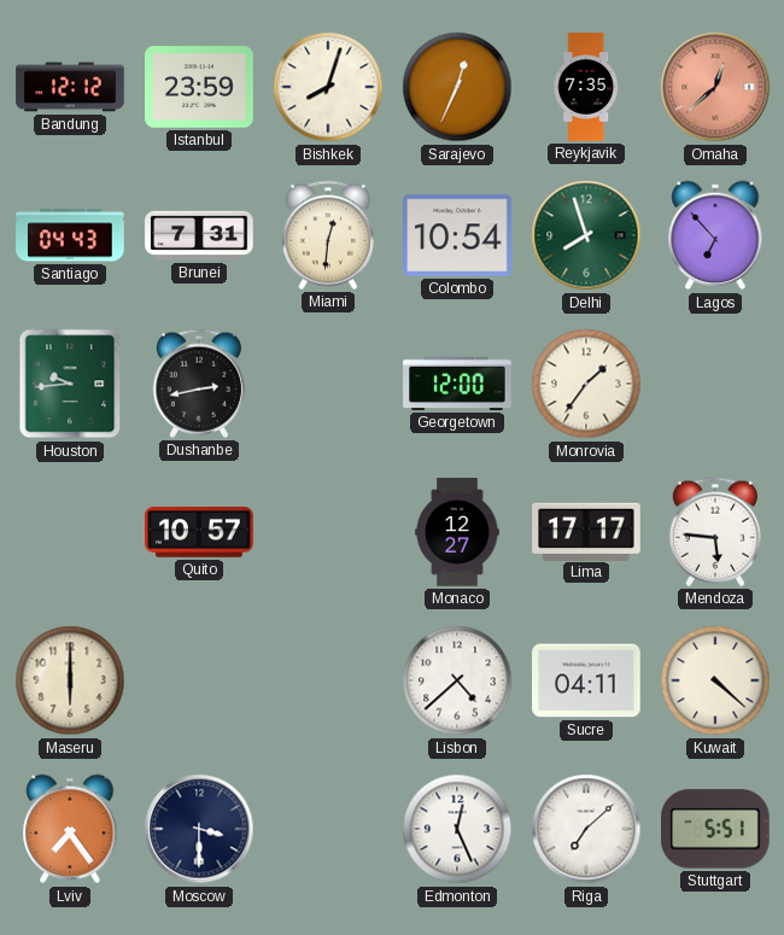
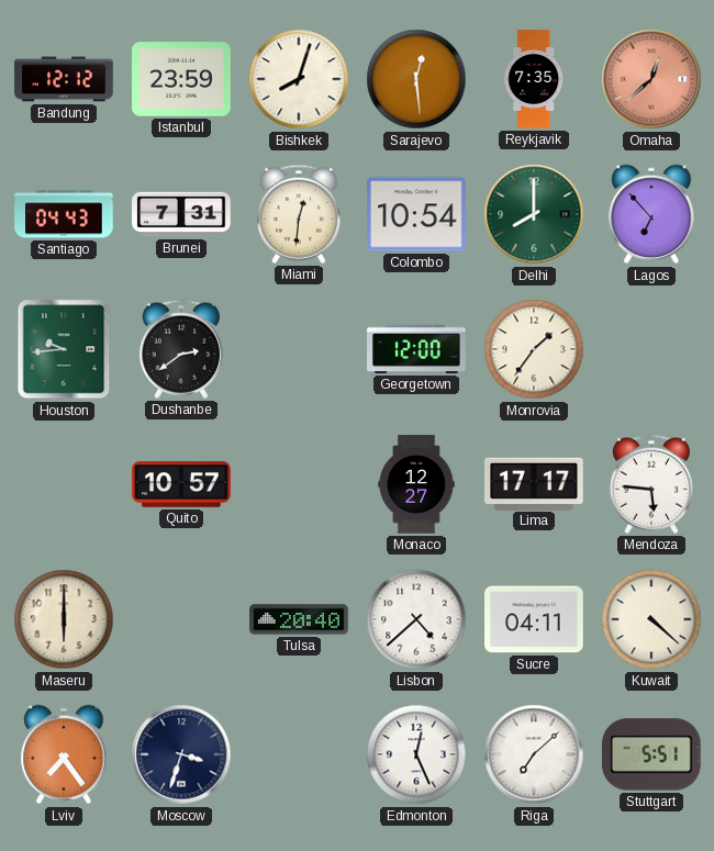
Sarajevo: 12:34 -> 12:29 (416, 79)
Delhi: 7:57 -> 8:00 (534, 214)
Dushanbe: 2:43 -> 2:39 (181, 349)
Tulsa: none -> 20:40 (299, 619)
Moscow: 3:30 -> 3:33 (181, 754)
